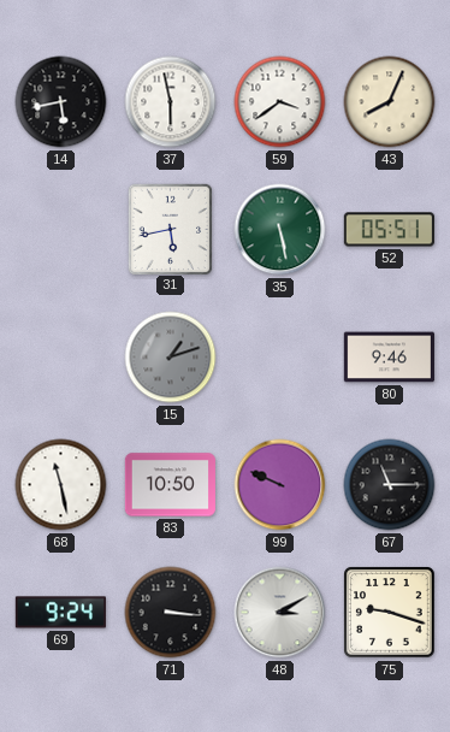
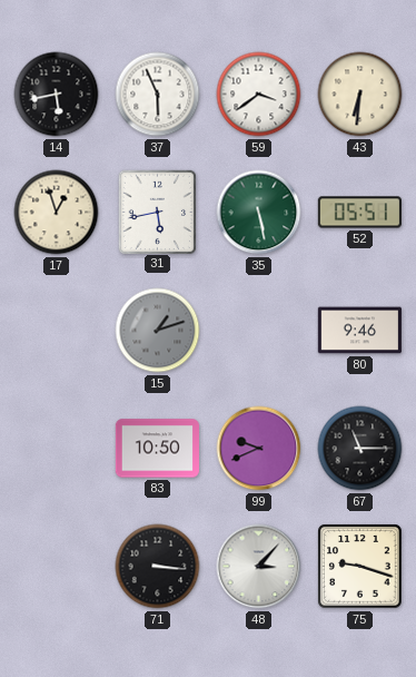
37: 5:58 -> 5:56 (158, 95)
43: 8:04 -> 6:31 (360, 95)
17: none -> 12:57 (57, 213)
68: 11:28 -> none (61, 485)
99: 9:49 -> 9:41 (259, 449)
69: 9:24 -> none (60, 613)
48: 3:10 -> 3:07 (259, 567)
